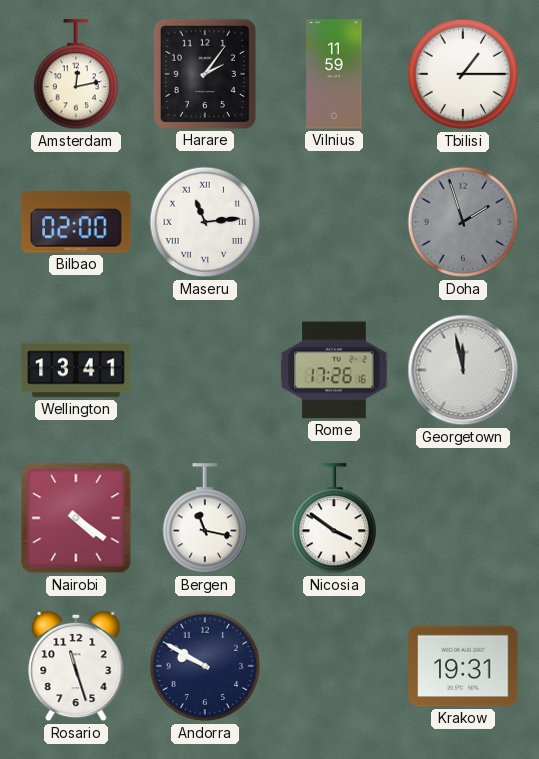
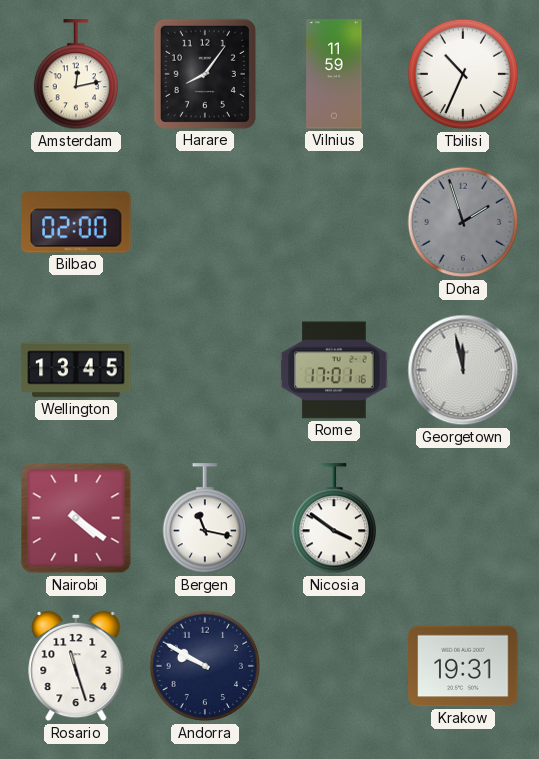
Harare: 2:06 -> 8:06 (205, 74)
Tbilisi: 1:15 -> 10:34 (463, 74)
Maseru: 11:14 -> none (205, 222)
Wellington: 13:41 -> 13:45 (76, 370)
Rome: 17:26 -> 17:01 (334, 370)
